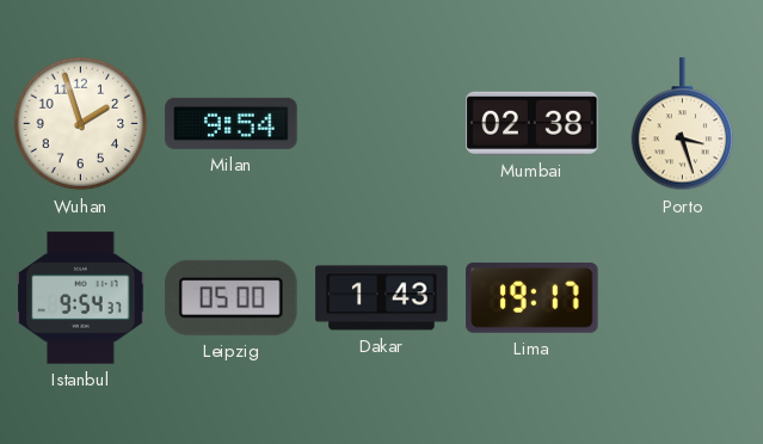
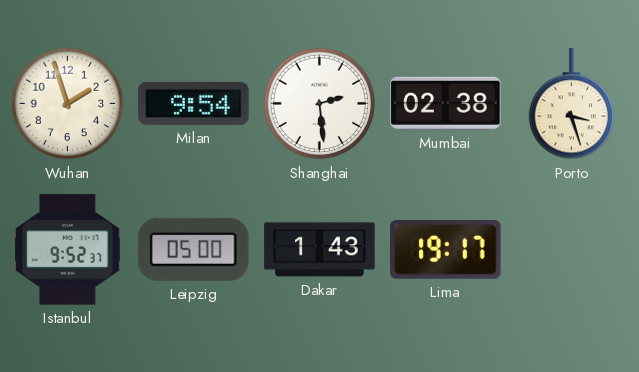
Shanghai: none -> 2:29 (320, 104)
Istanbul: 9:54 -> 9:52 (68, 250)
